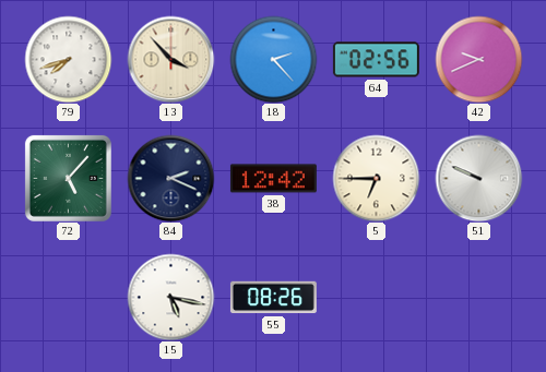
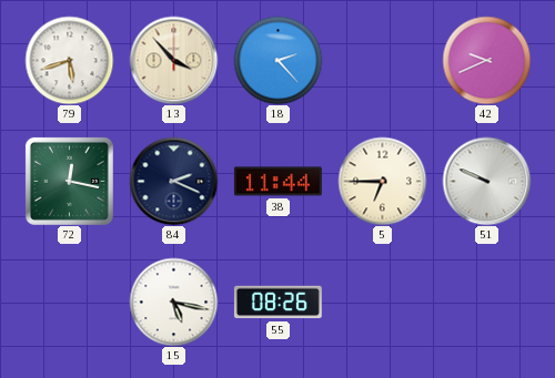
79: 7:42 -> 5:42 (69, 60)
64: 02:56 -> none (376, 60)
72: 5:07 -> 12:17 (69, 181)
38: 12:42 -> 11:44 (277, 182)
